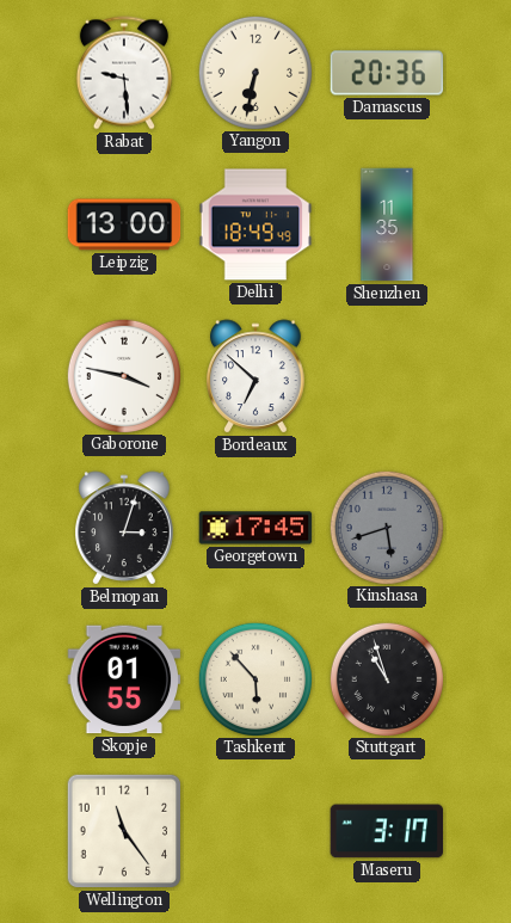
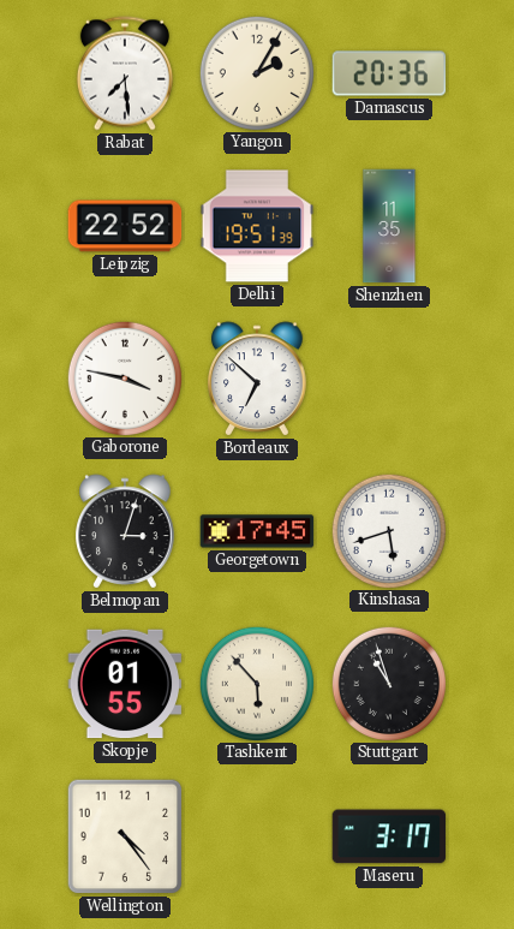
Rabat: 9:29 -> 7:29 (125, 73)
Yangon: 6:32 -> 2:05 (256, 72)
Leipzig: 13:00 -> 22:52 (125, 226)
Delhi: 18:49 -> 19:51 (257, 226)
Kinshasa dial: grey -> white (388, 530)
Wellington: 11:24 -> 4:24 (125, 836)
